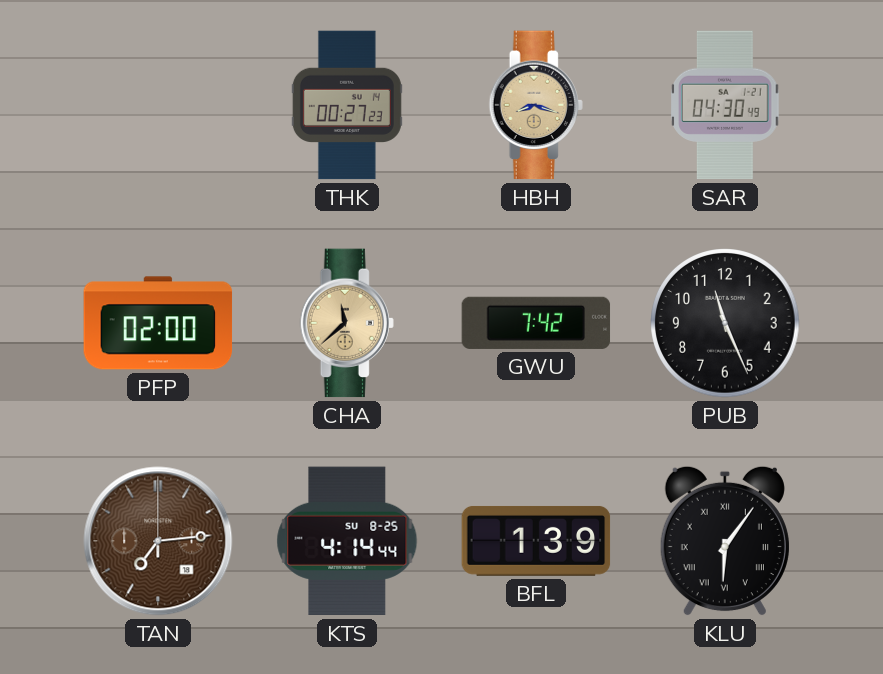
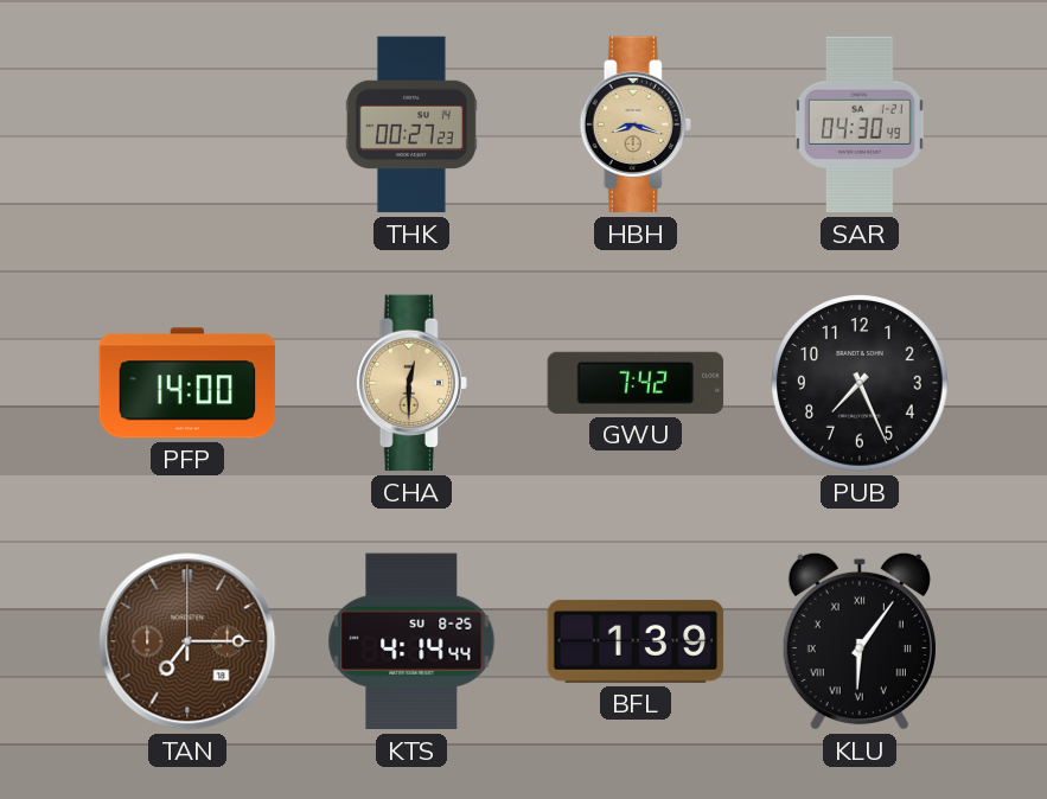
PFP: 02:00 -> 14:00 (187, 383)
CHA: 11:38 -> 12:30 (411, 383)
PUB: 11:26 -> 7:26 (860, 383)
TAN: 7:14 -> 7:15 (187, 641)
